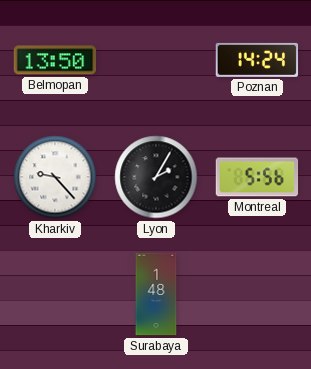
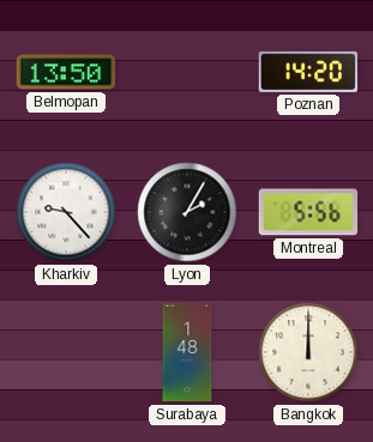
Poznan: 14:24 -> 14:20 (308, 72)
Bangkok: none -> 12:00 (308, 352)
